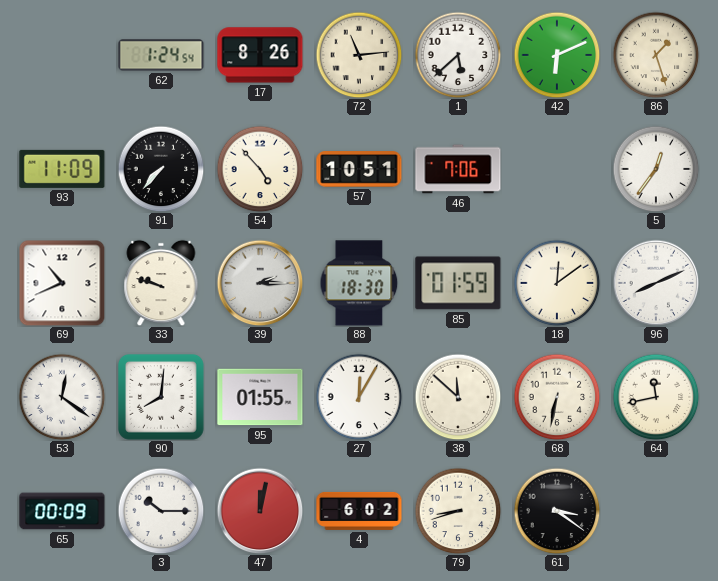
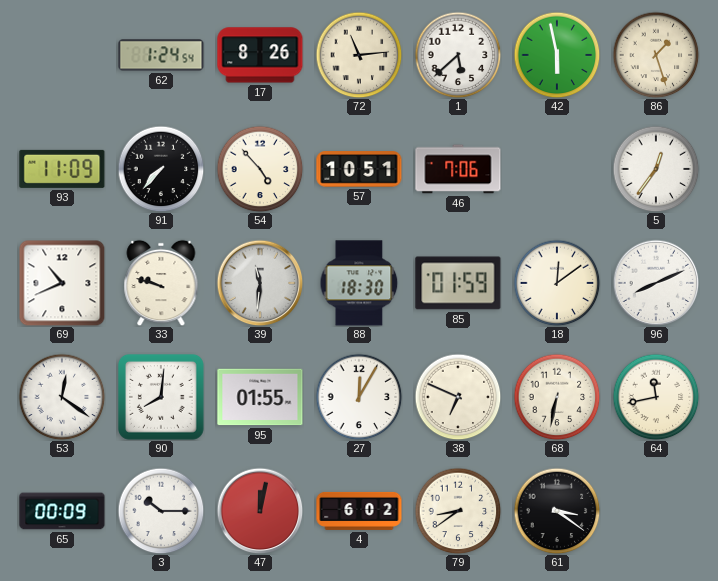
42: 6:11 -> 5:58 (557, 55)
39: 2:15 -> 11:31 (260, 283)
38: 11:52 -> 6:49 (458, 397)
79: 8:42 -> 8:39 (458, 511)
